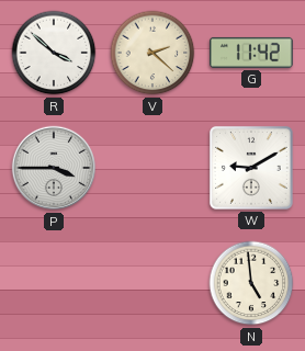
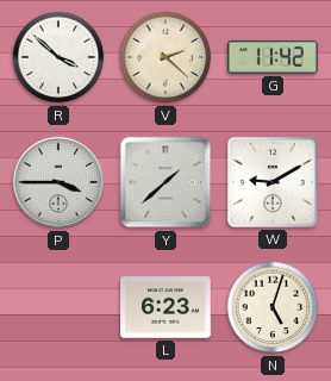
Y: none -> 1:38 (165, 182)
L: none -> 6:23 (165, 307)
N: 4:59 -> 5:03 (273, 307)
